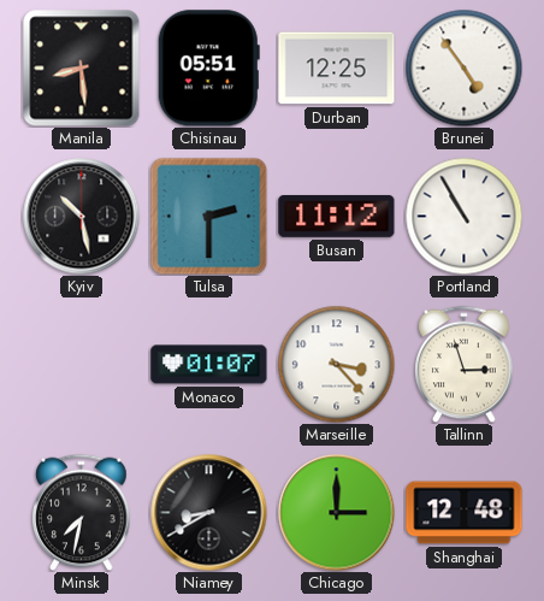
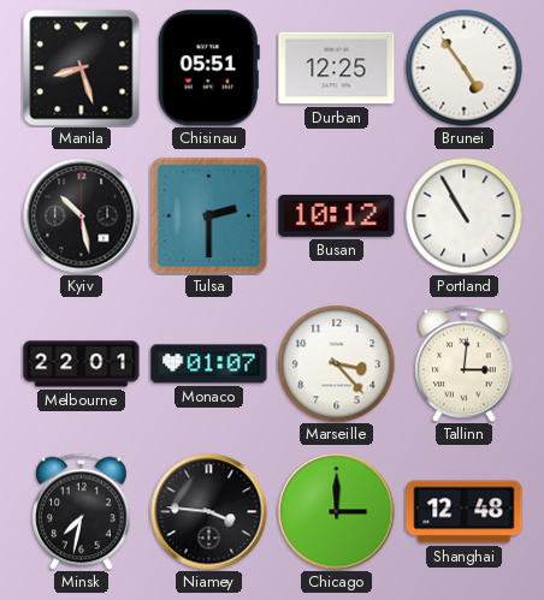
Manila: 8:29 -> 8:27 (82, 69)
Busan: 11:12 -> 10:12 (337, 215)
Melbourne: none -> 22:01 (82, 364)
Tallinn: 2:57 -> 3:01 (465, 363)
Niamey: 8:40 -> 3:46 (209, 512)
